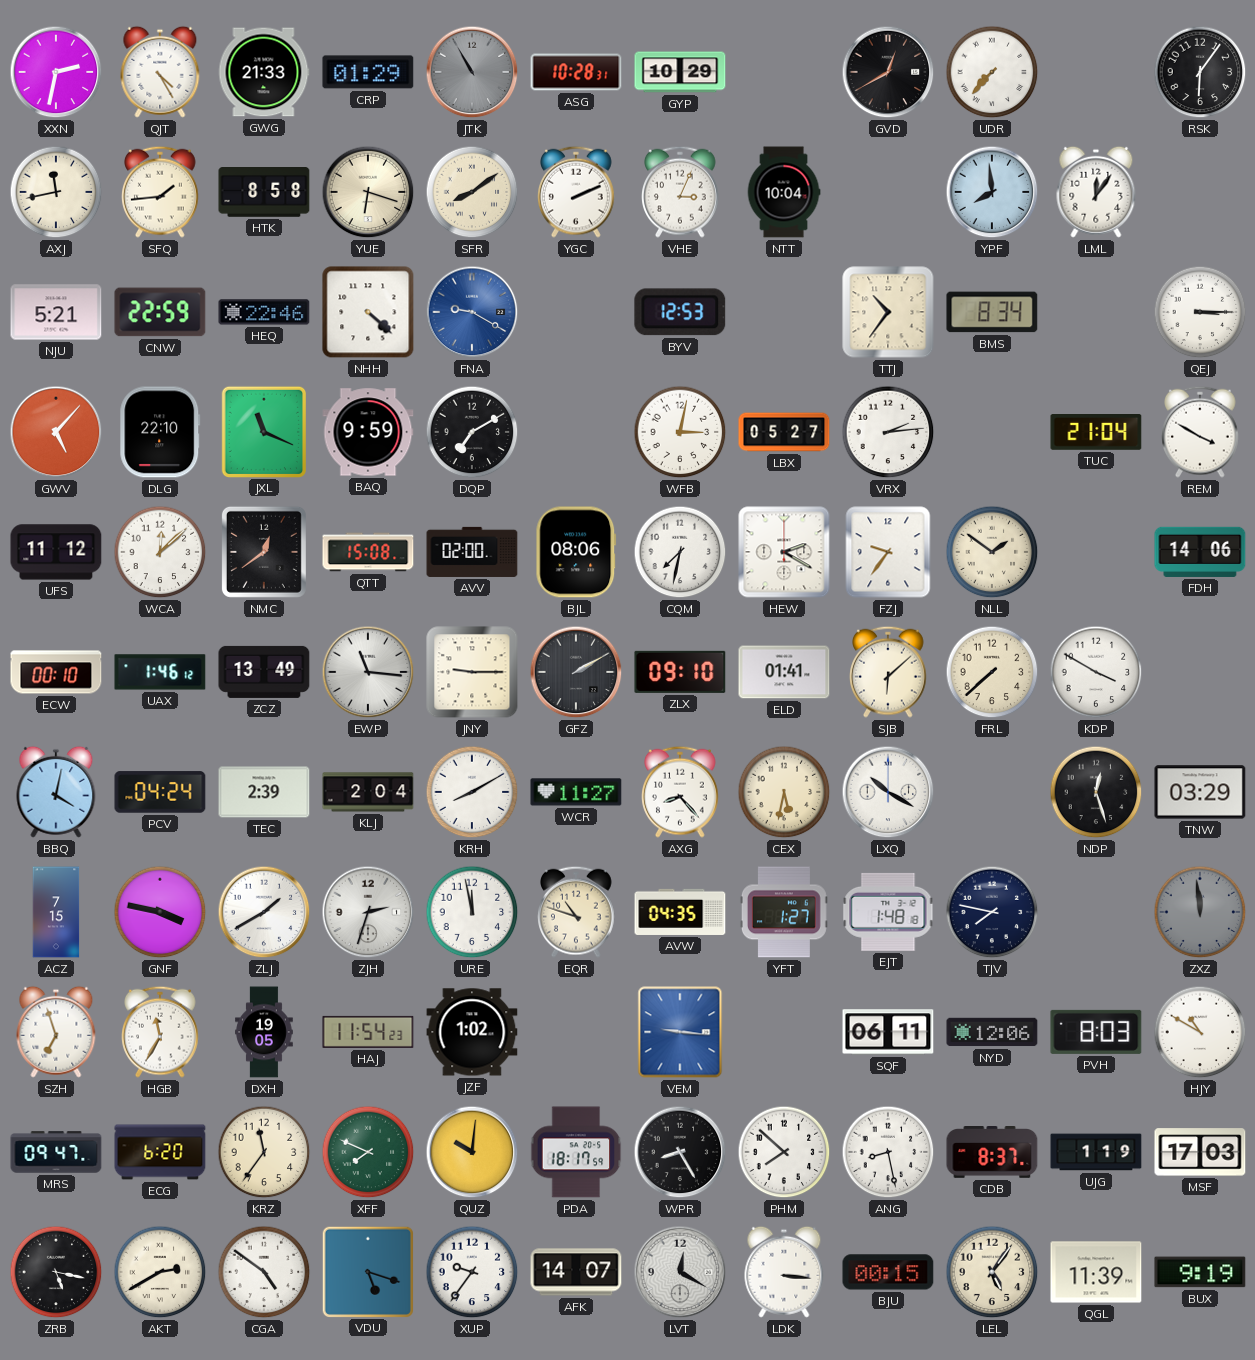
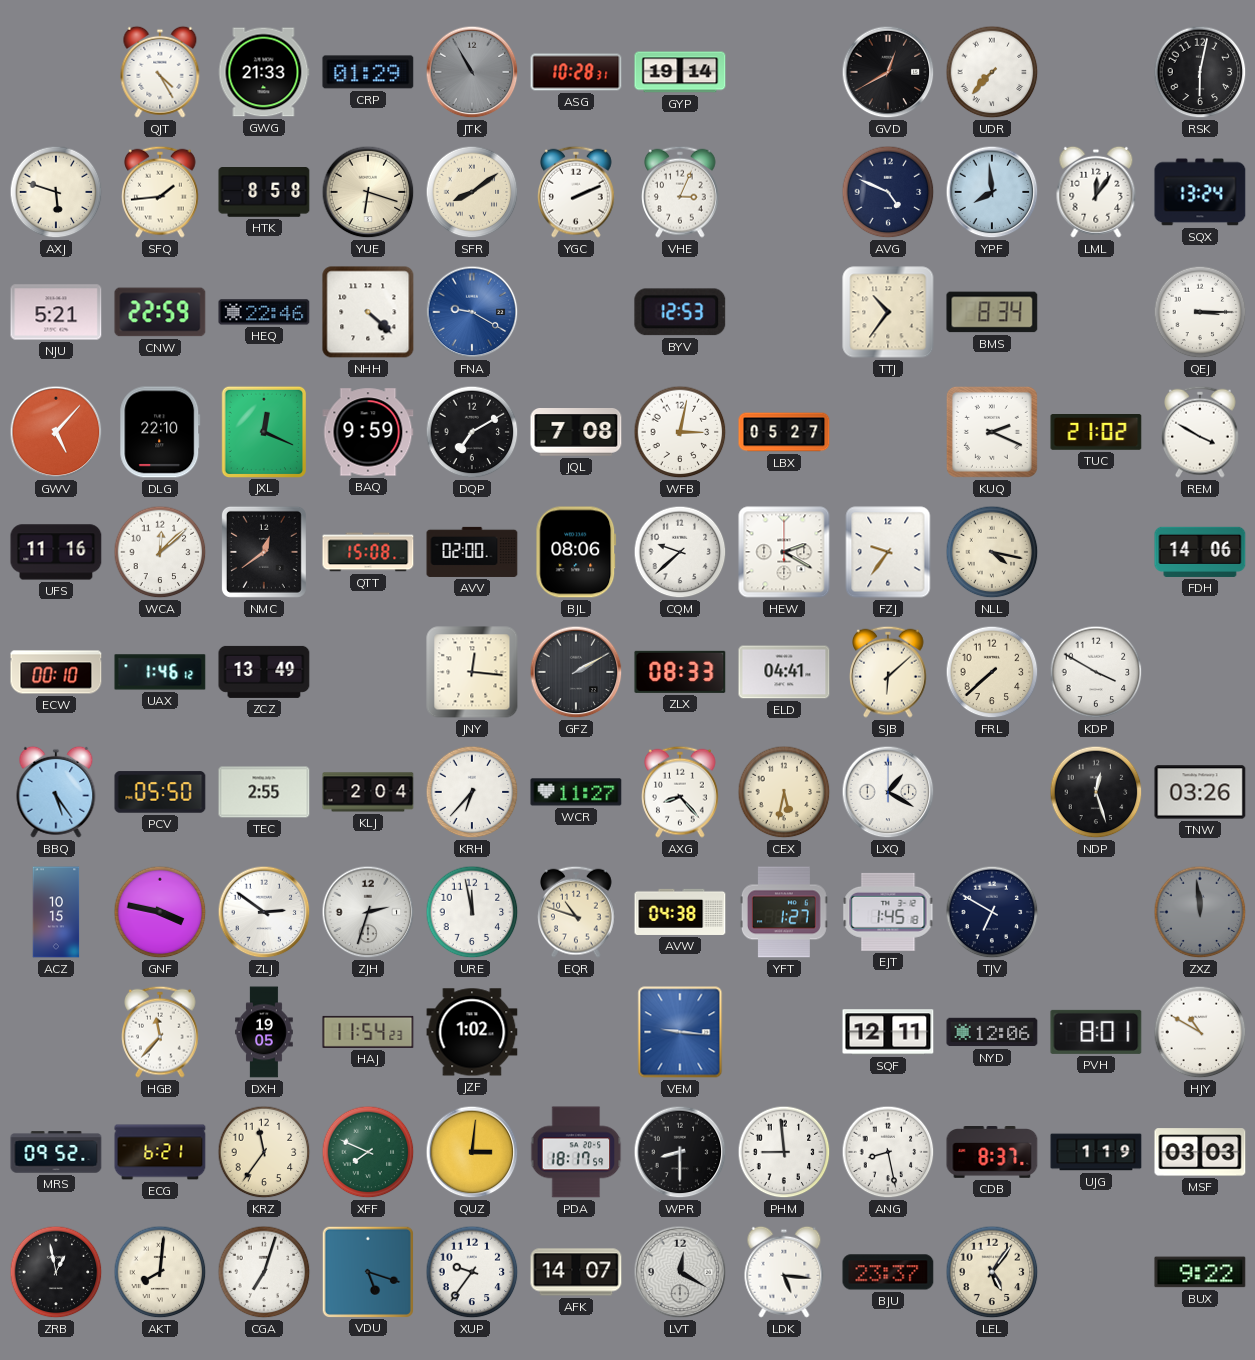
XXN: 2:32 -> none (56, 72)
GYP: 10:29 -> 19:14 (680, 72)
RSK: 6:06 -> 6:02 (1200, 72)
AXJ: 11:43 -> 5:48 (56, 192)
NTT: 10:04 -> none (784, 192)
AVG: none -> 4:49 (888, 192)
SQX: none -> 13:24 (1200, 192)
JXL: 11:19 -> 12:19 (263, 431)
JQL: none -> 7:08 (576, 433)
VRX: 2:14 -> none (888, 432)
KUQ: none -> 2:19 (992, 432)
TUC: 21:04 -> 21:02 (1096, 433)
UFS: 11:12 -> 11:16 (56, 552)
CQM: 7:32 -> 9:38 (680, 552)
NLL: 1:51 -> 4:17 (992, 552)
EWP: 11:16 -> none (368, 672)
JNY: 9:15 -> 12:16 (472, 672)
ZLX: 09:10 -> 08:33 (680, 672)
ELD: 01:41 -> 04:41 (784, 672)
BBQ: 4:02 -> 5:24 (56, 792)
PCV: 04:24 -> 05:50 (160, 792)
TEC: 2:39 -> 2:55 (264, 792)
KRH: 8:10 -> 6:37 (472, 792)
LXQ: 10:20 -> 1:20 (888, 792)
TNW: 03:29 -> 03:26 (1200, 792)
ACZ: 7:15 -> 10:15 (56, 912)
ZLJ: 1:40 -> 2:51 (264, 912)
AVW: 04:35 -> 04:38 (680, 912)
EJT: 1:48 -> 1:45 (888, 912)
TJV: 7:47 -> 6:50 (992, 912)
SZH: 6:57 -> none (56, 1032)
HGB: 11:35 -> 11:37 (161, 1032)
SQF: 06:11 -> 12:11 (888, 1032)
PVH: 8:03 -> 8:01 (1096, 1032)
MRS: 09:47 -> 09:52 (56, 1152)
ECG: 6:20 -> 6:21 (160, 1152)
QUZ: 10:01 -> 3:01 (472, 1152)
WPR: 8:25 -> 8:30 (680, 1152)
PHM: 7:52 -> 8:59 (784, 1152)
MSF: 17:03 -> 03:03 (1200, 1152)
ZRB: 5:17 -> 12:58 (56, 1272)
AKT: 2:40 -> 8:01 (160, 1272)
CGA: 4:51 -> 7:03 (264, 1272)
LDK: 3:16 -> 5:16 (784, 1272)
BJU: 00:15 -> 23:37 (888, 1272)
QGL: 11:39 -> none (1096, 1272)
BUX: 9:19 -> 9:22 (1200, 1272)
